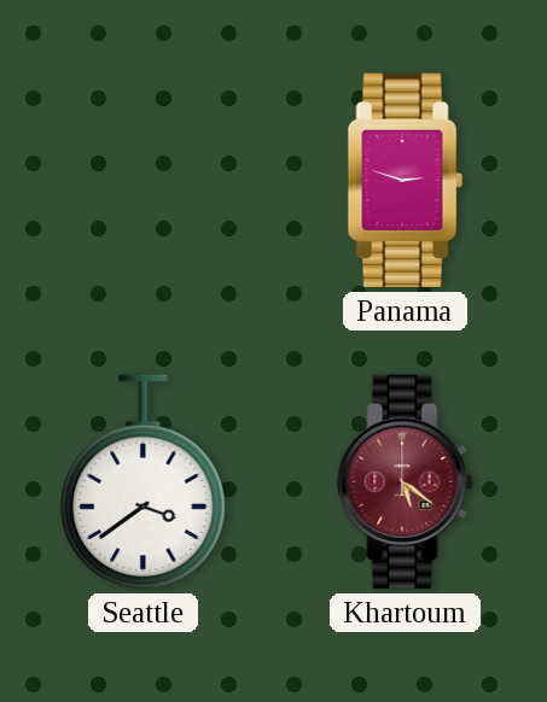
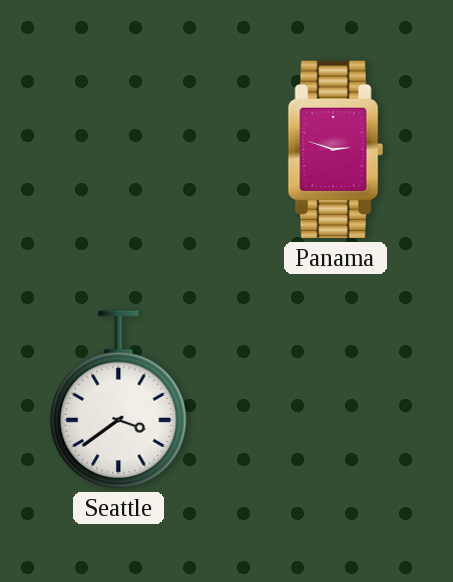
Khartoum: 5:21 -> none (406, 482)
